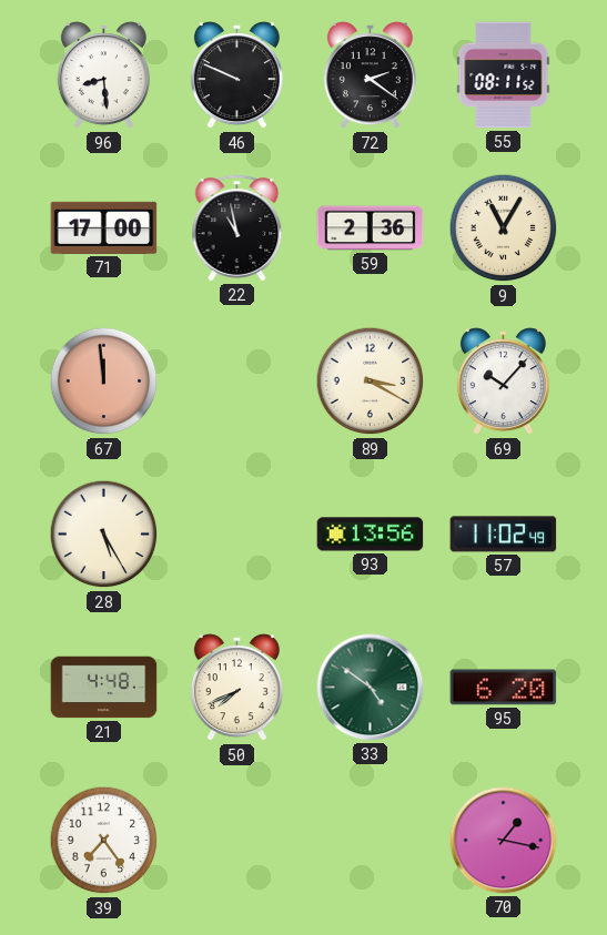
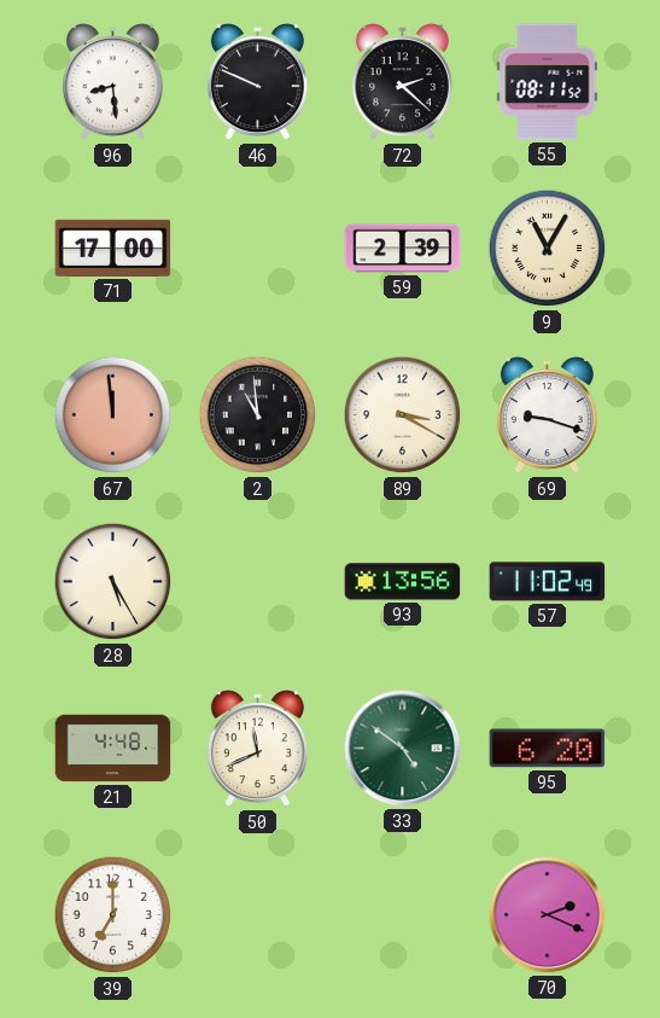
72: 2:21 -> 2:22 (402, 82)
22: 10:58 -> none (237, 228)
59: 2:36 -> 2:39 (403, 249)
2: none -> 10:59 (258, 415)
69: 10:07 -> 9:18 (547, 415)
50: 7:41 -> 11:41 (257, 749)
39: 7:24 -> 7:00 (113, 915)
70: 1:17 -> 2:19 (548, 915)
